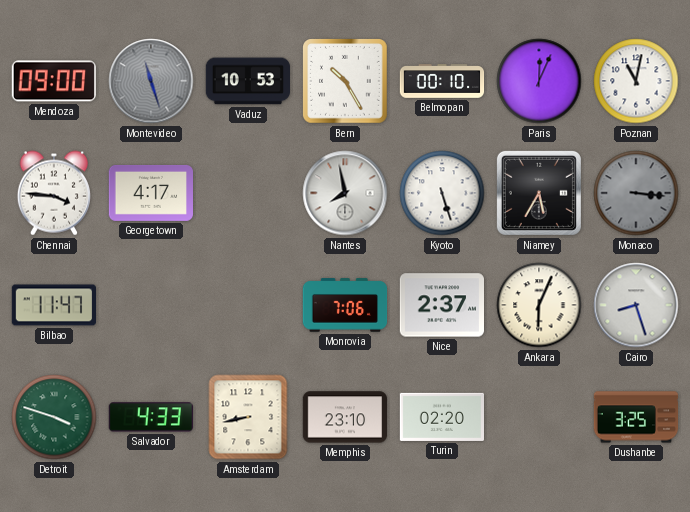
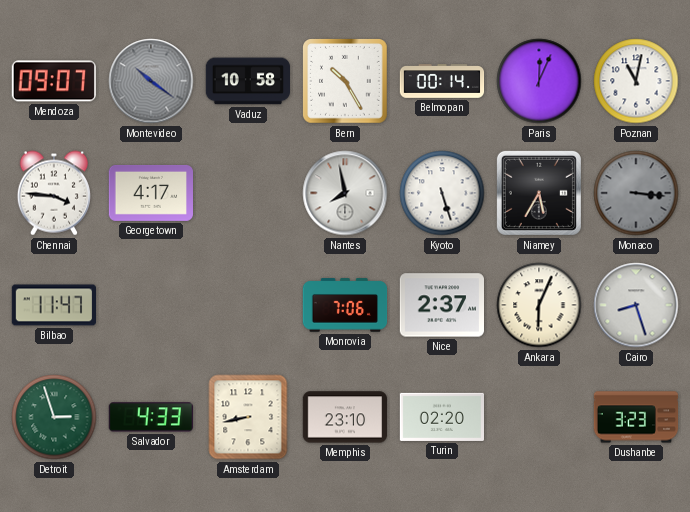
Mendoza: 09:00 -> 09:07 (54, 81)
Montevideo: 11:27 -> 10:21 (151, 81)
Vaduz: 10:53 -> 10:58 (247, 81)
Belmopan: 00:10 -> 00:14 (442, 81)
Detroit: 3:48 -> 2:57 (54, 417)
Dushanbe: 3:25 -> 3:23 (636, 417)
